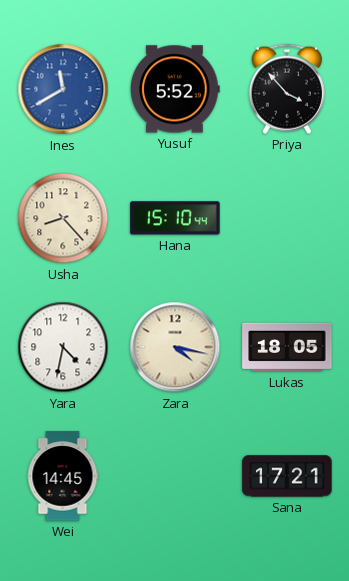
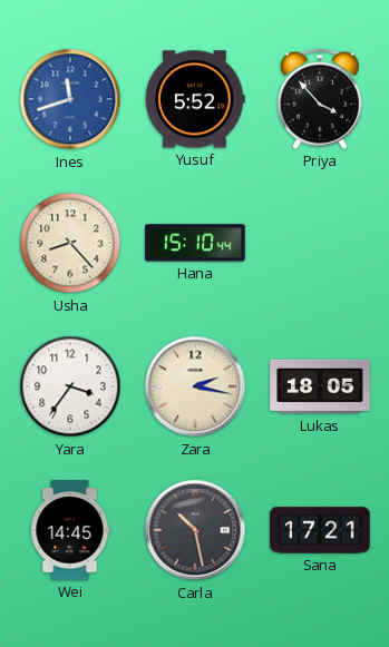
Ines: 11:40 -> 11:42 (70, 99)
Yara: 4:32 -> 3:36 (70, 386)
Zara: 4:17 -> 2:17 (195, 386)
Carla: none -> 10:28 (195, 530)
